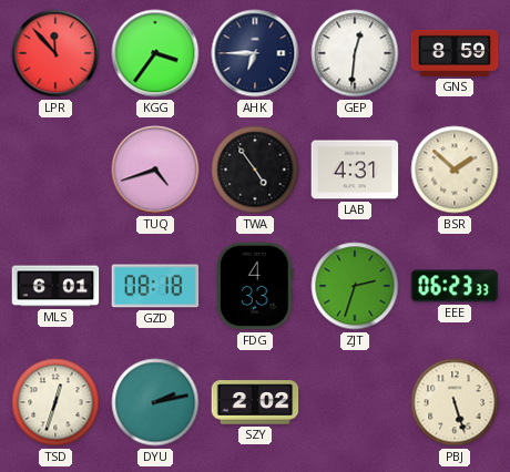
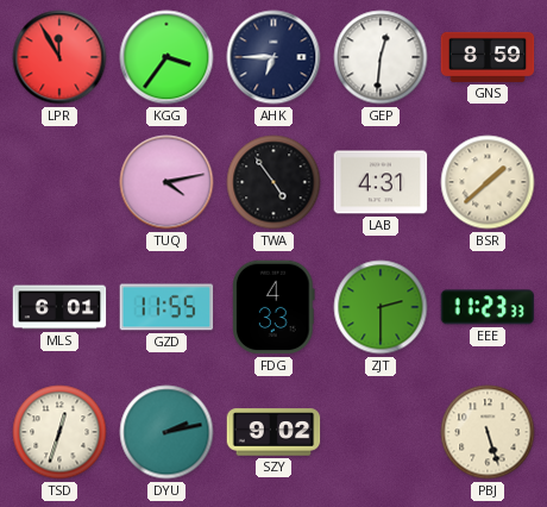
LPR: 11:53 -> 11:55 (59, 57)
TUQ: 4:42 -> 4:13 (166, 182)
BSR: 1:52 -> 1:38 (488, 182)
GZD: 08:18 -> 11:55 (166, 307)
ZJT: 2:33 -> 2:30 (381, 307)
EEE: 06:23 -> 11:23 (488, 307)
SZY: 2:02 -> 9:02 (273, 432)
